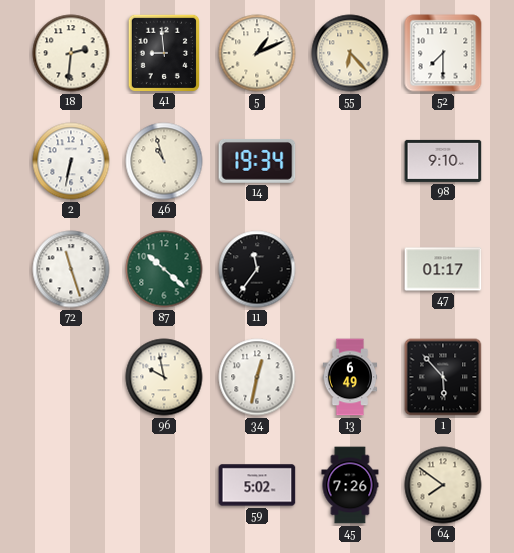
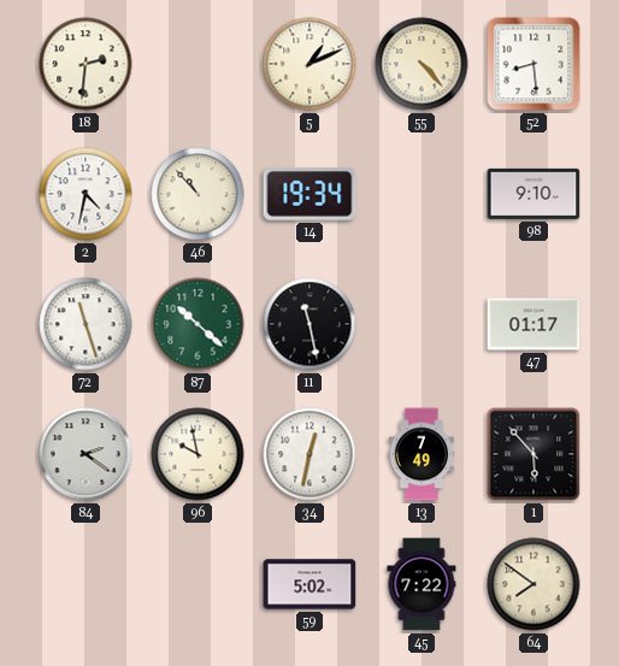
41: 8:59 -> none (163, 52)
55: 6:23 -> 4:23 (421, 64)
52: 7:30 -> 8:29 (533, 64)
2: 6:32 -> 4:32 (86, 194)
46: 10:57 -> 10:53 (198, 194)
11: 11:36 -> 11:28 (309, 324)
84: none -> 2:21 (86, 454)
13: 6:49 -> 7:49 (421, 454)
45: 7:26 -> 7:22 (421, 584)
